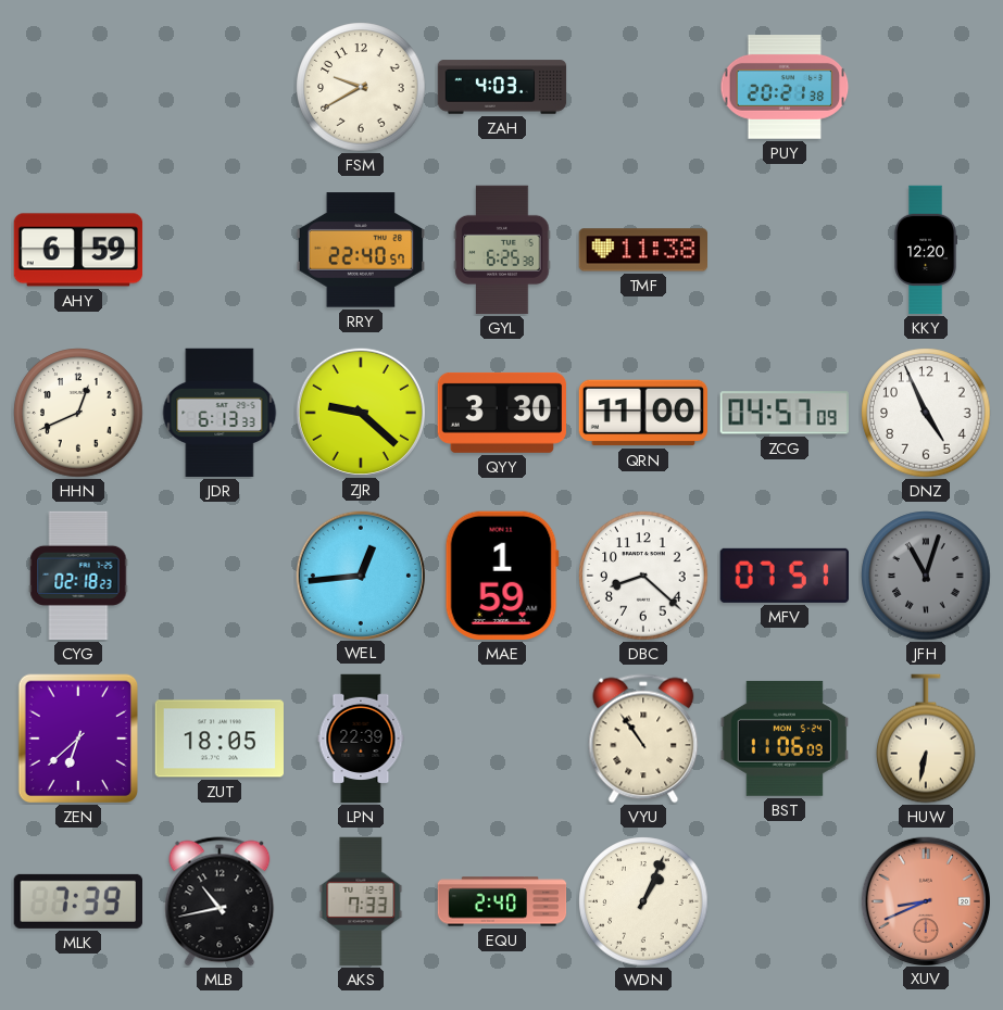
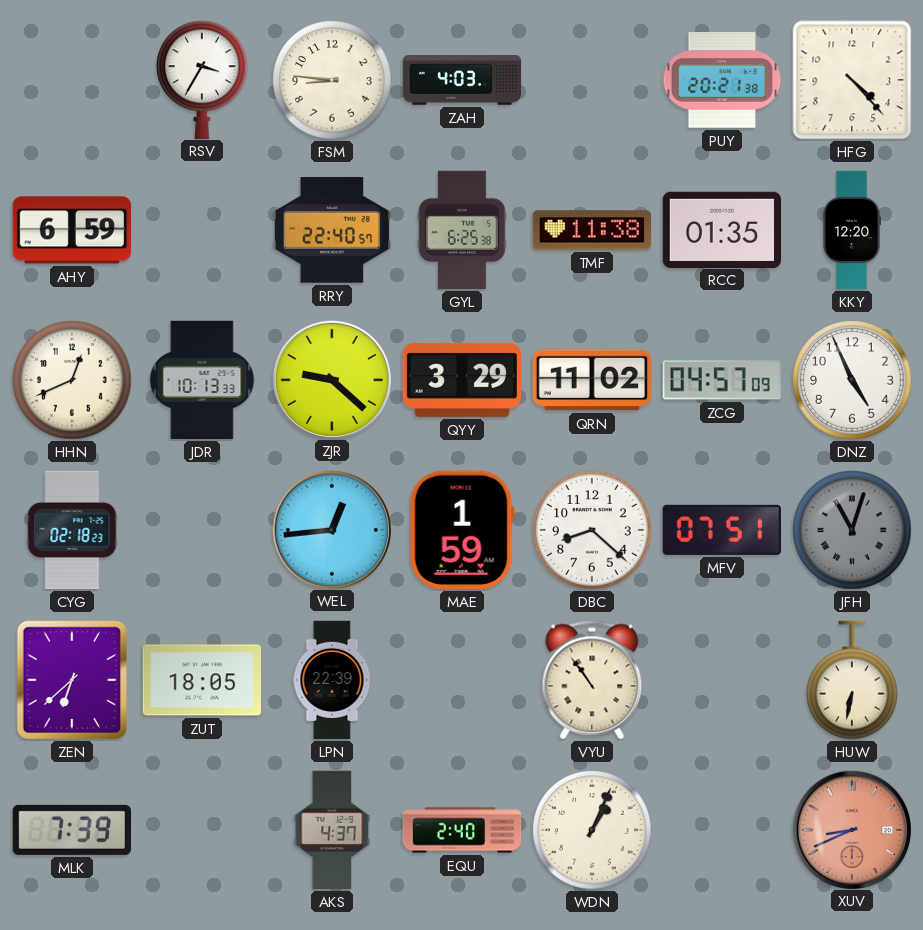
RSV: none -> 3:35 (203, 79)
FSM: 9:40 -> 8:46 (332, 80)
HFG: none -> 4:23 (852, 80)
RCC: none -> 01:35 (721, 229)
JDR: 6:13 -> 10:13 (202, 380)
QYY: 3:30 -> 3:29 (461, 380)
QRN: 11:00 -> 11:02 (592, 380)
BST: 11:06 -> none (783, 738)
MLB: 10:43 -> none (220, 901)
AKS: 7:33 -> 4:37 (332, 830)
